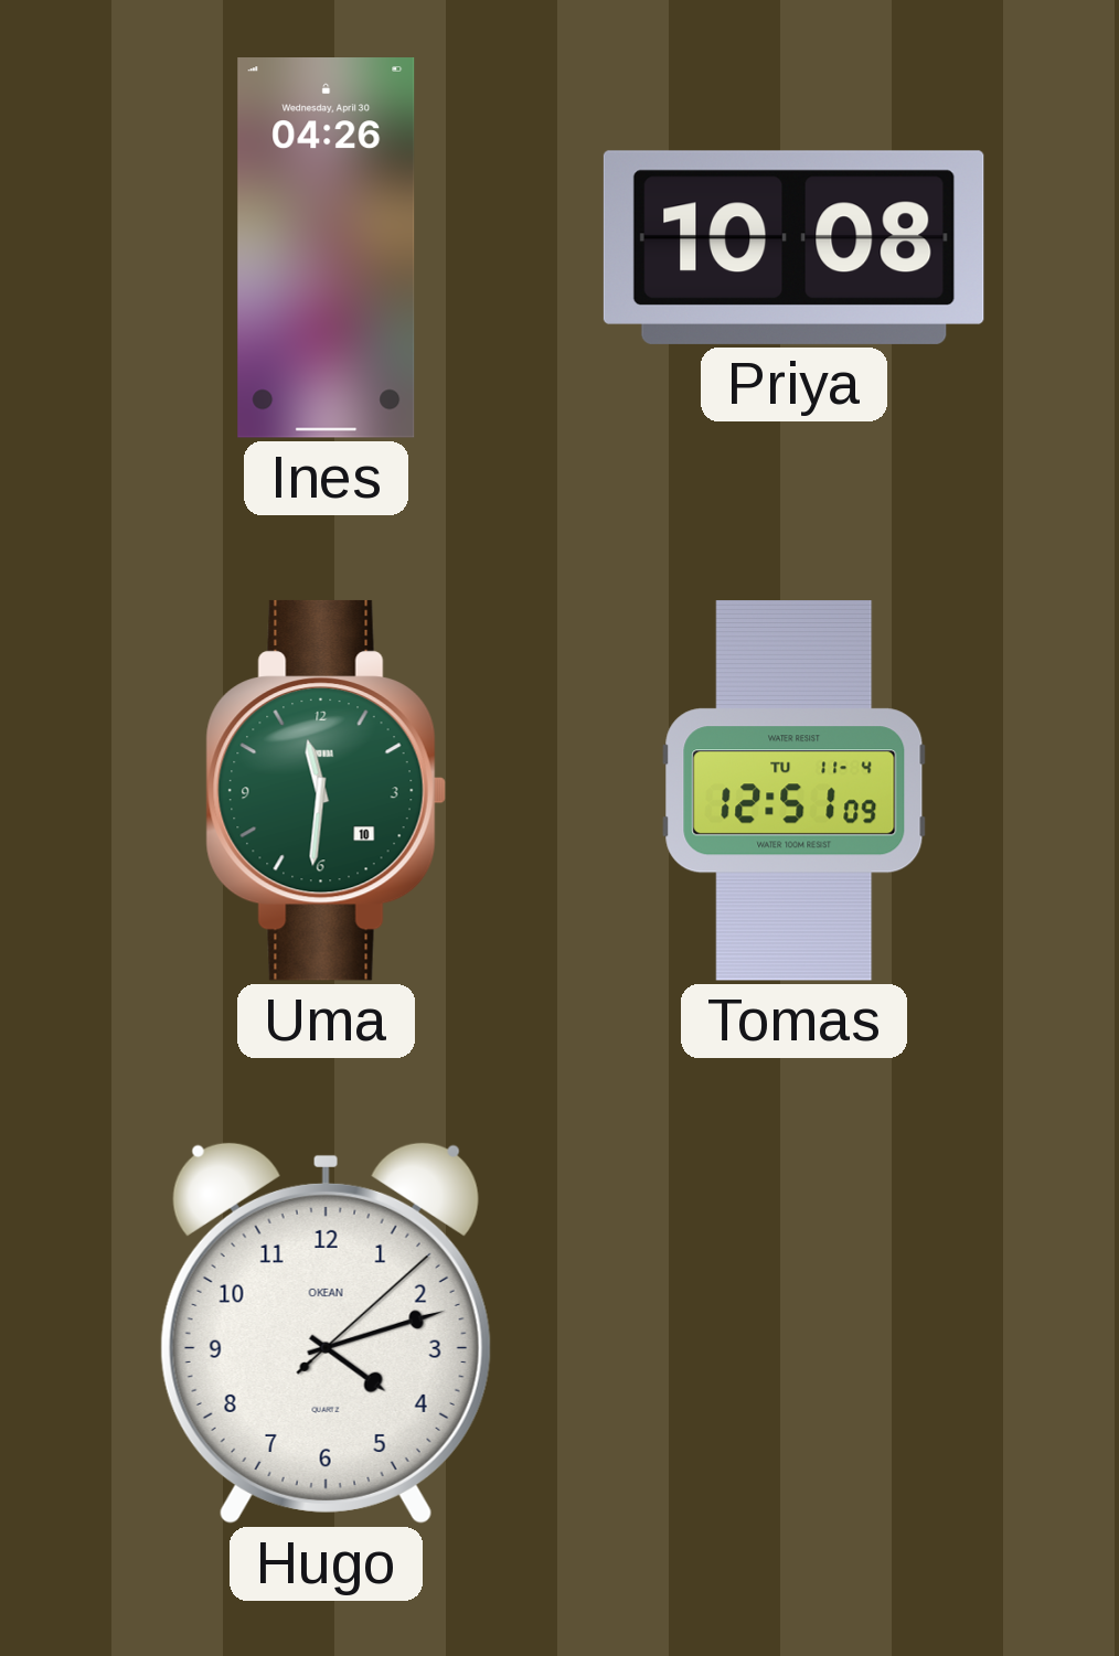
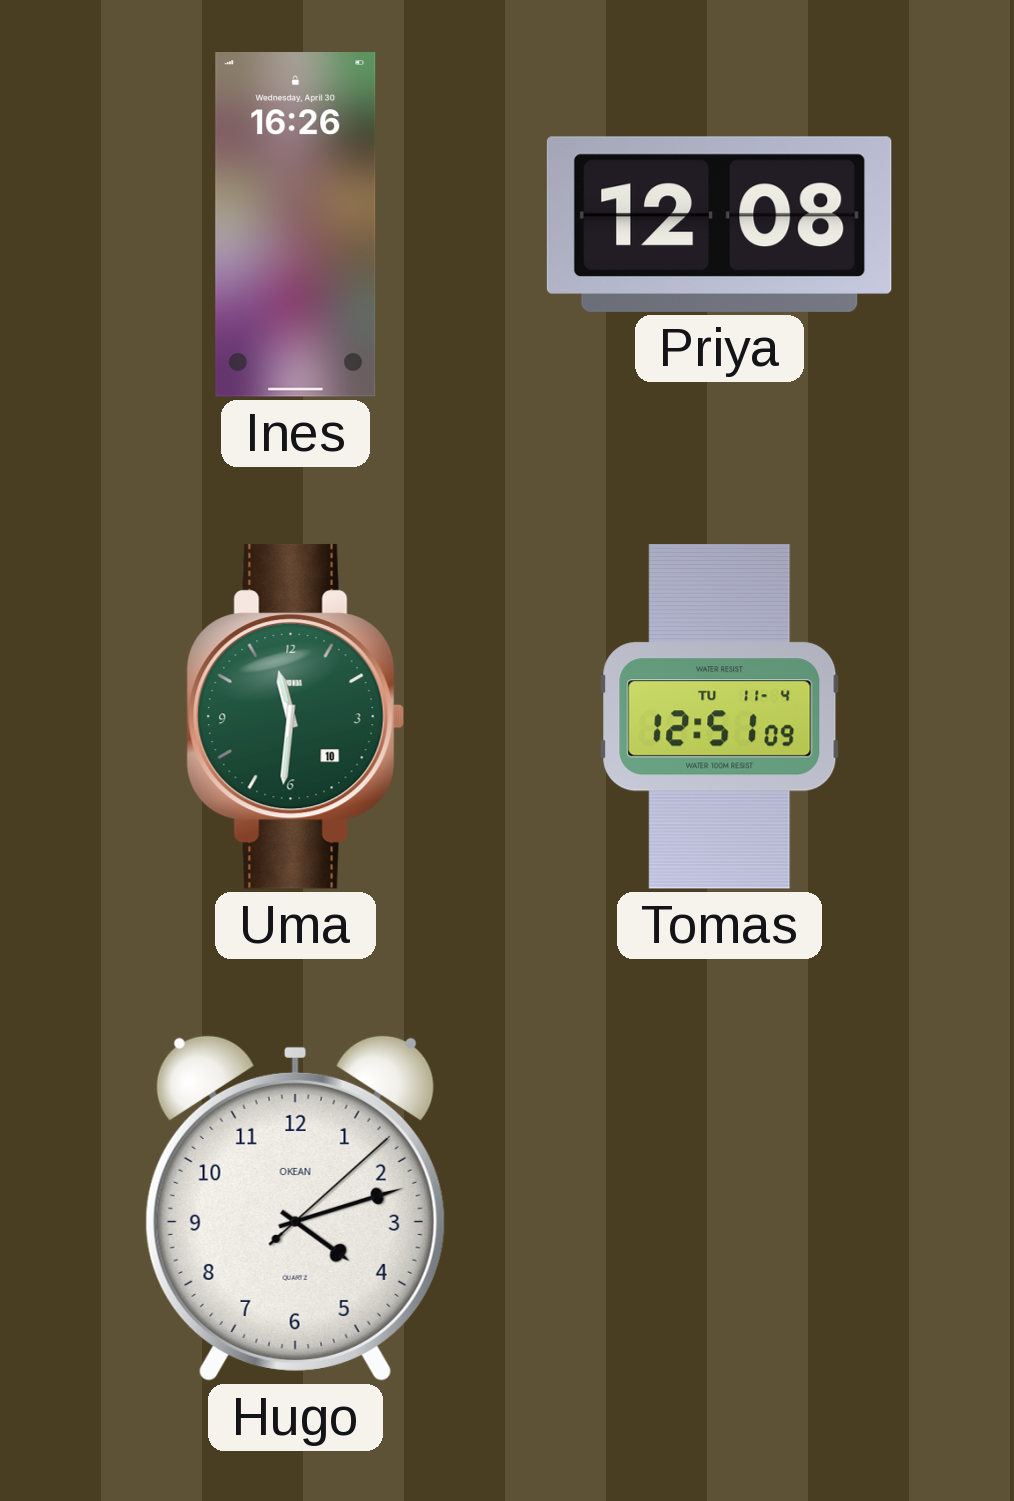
Ines: 04:26 -> 16:26 (296, 225)
Priya: 10:08 -> 12:08 (719, 224)
